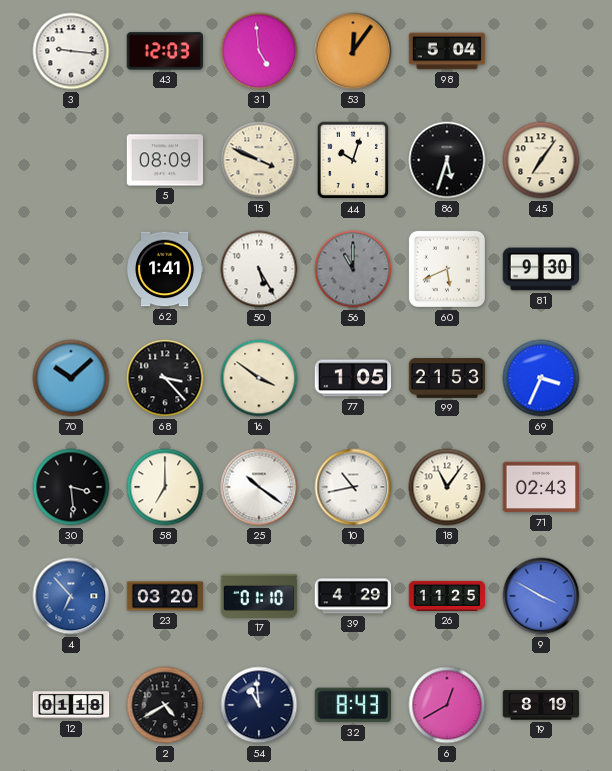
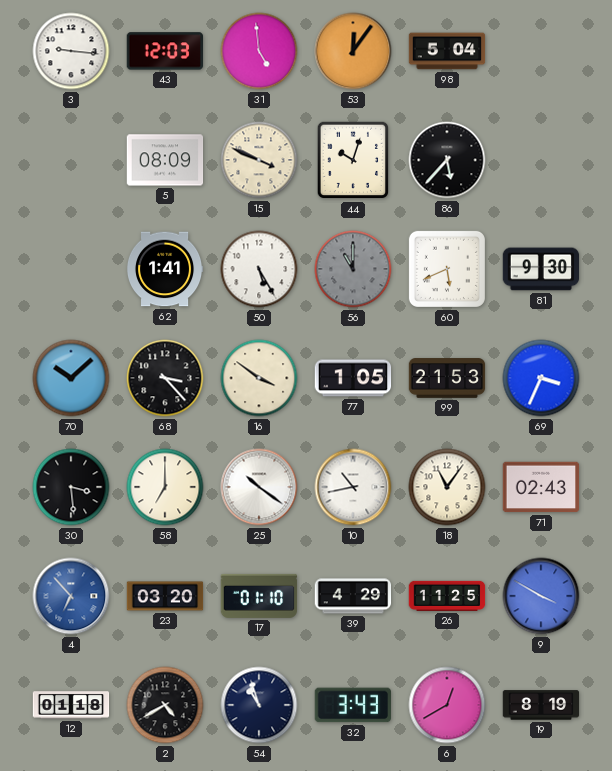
86: 5:33 -> 5:37 (447, 160)
45: 7:06 -> none (541, 160)
54: 10:59 -> 10:57 (259, 705)
32: 8:43 -> 3:43 (352, 705)
